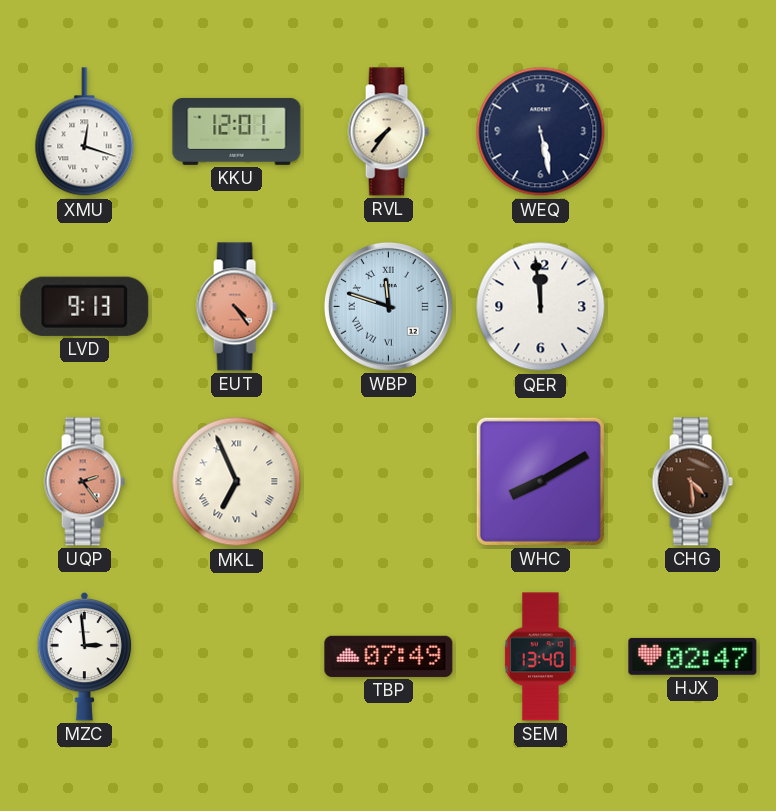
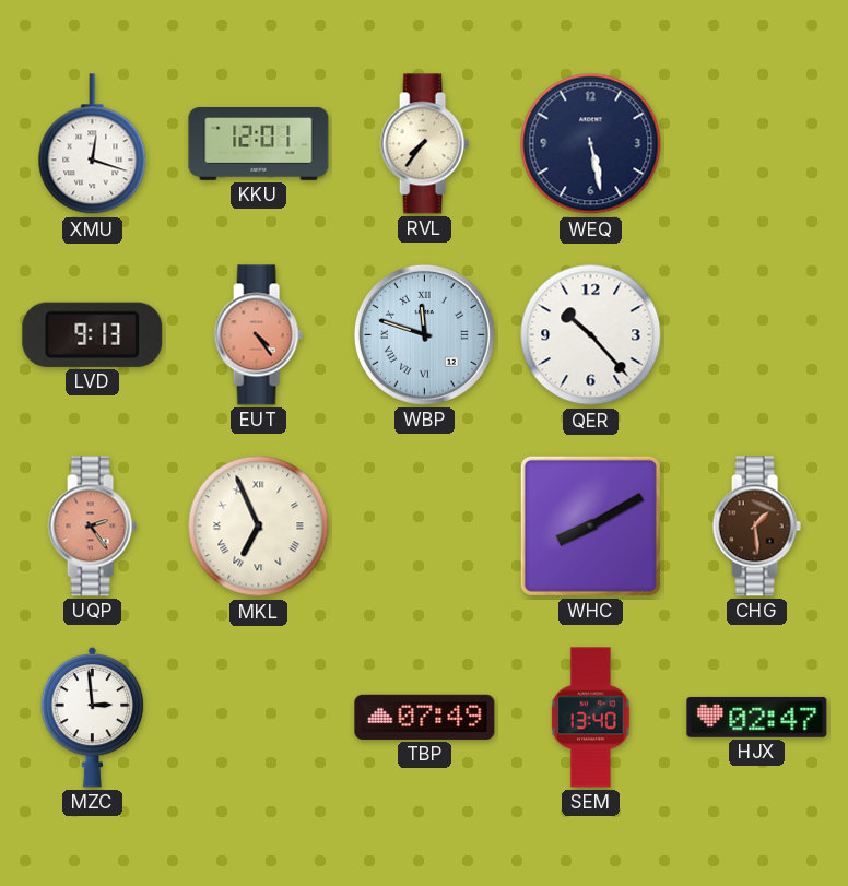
QER: 11:59 -> 10:23 (591, 335)
CHG: 4:29 -> 1:29 (756, 527)
